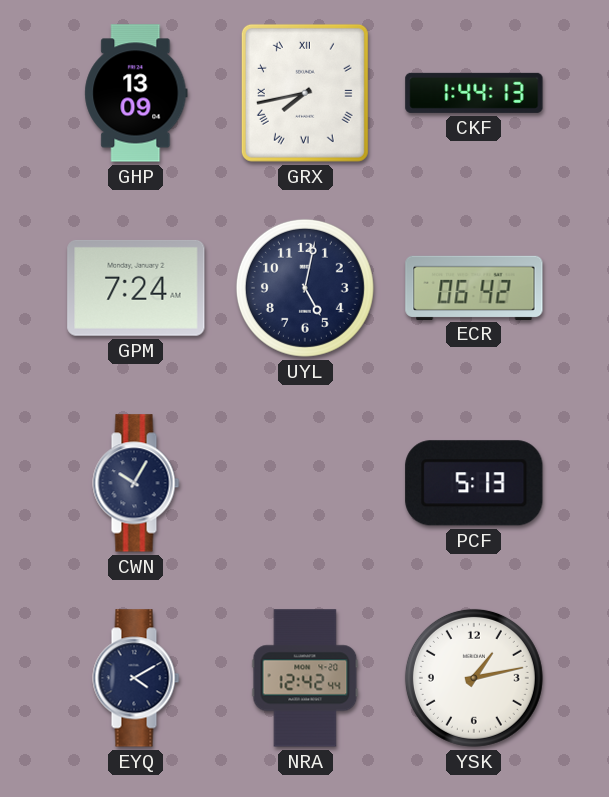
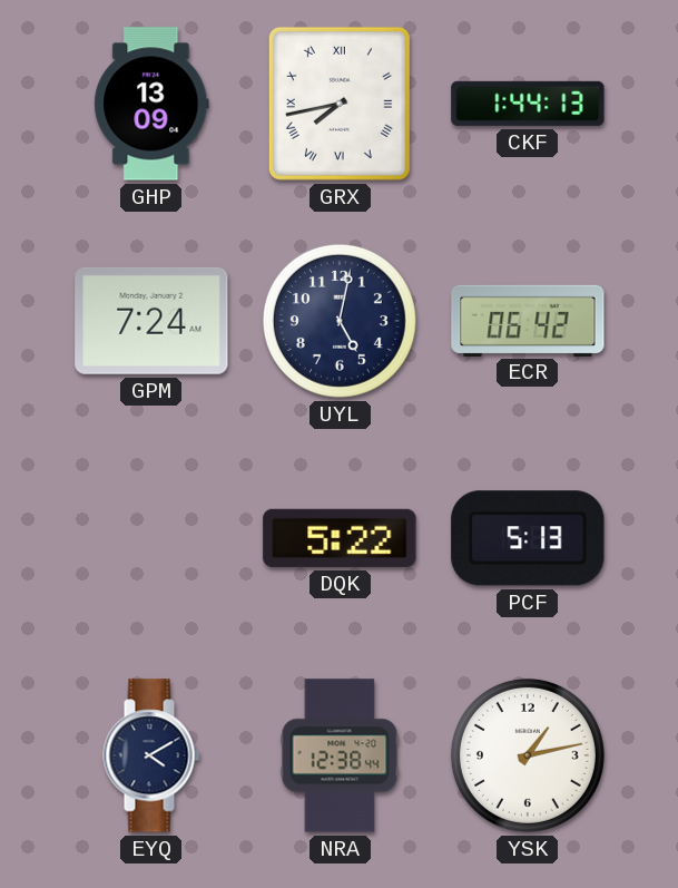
CWN: 10:05 -> none (136, 483)
DQK: none -> 5:22 (340, 538)
NRA: 12:42 -> 12:38 (340, 755)
